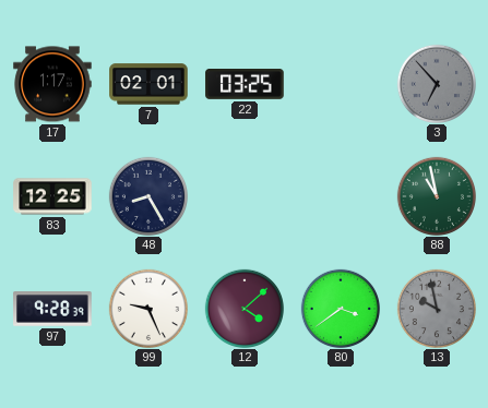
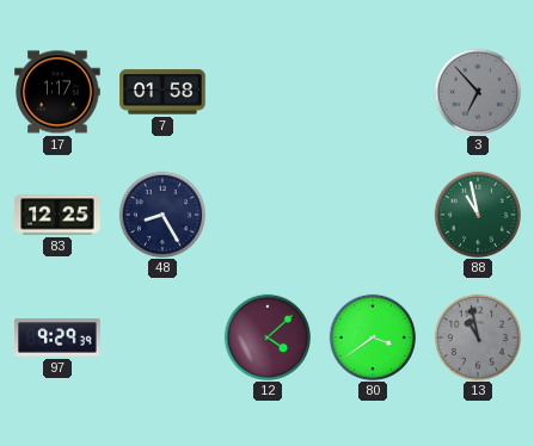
7: 02:01 -> 01:58 (162, 92)
22: 03:25 -> none (245, 85)
97: 9:28 -> 9:29 (57, 337)
99: 9:26 -> none (147, 308)
13: 9:58 -> 10:58 (477, 336)
